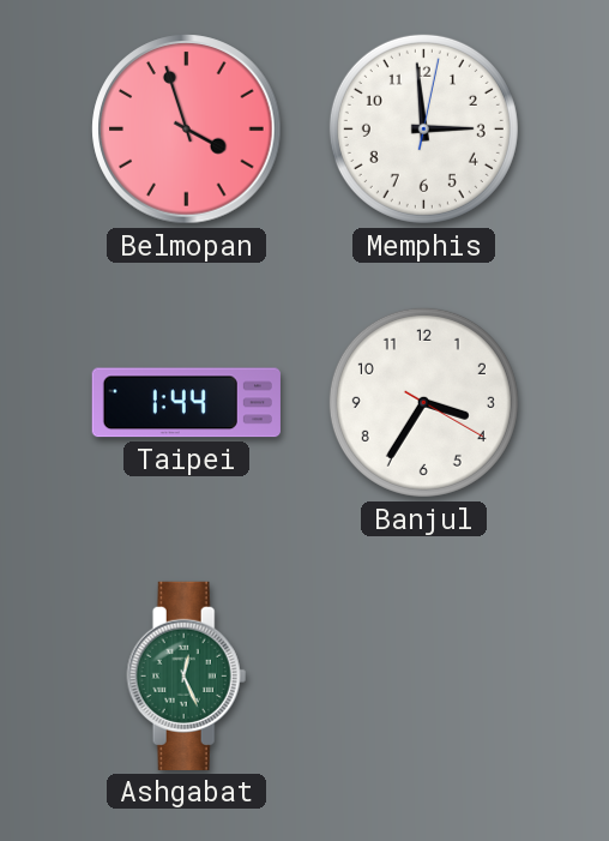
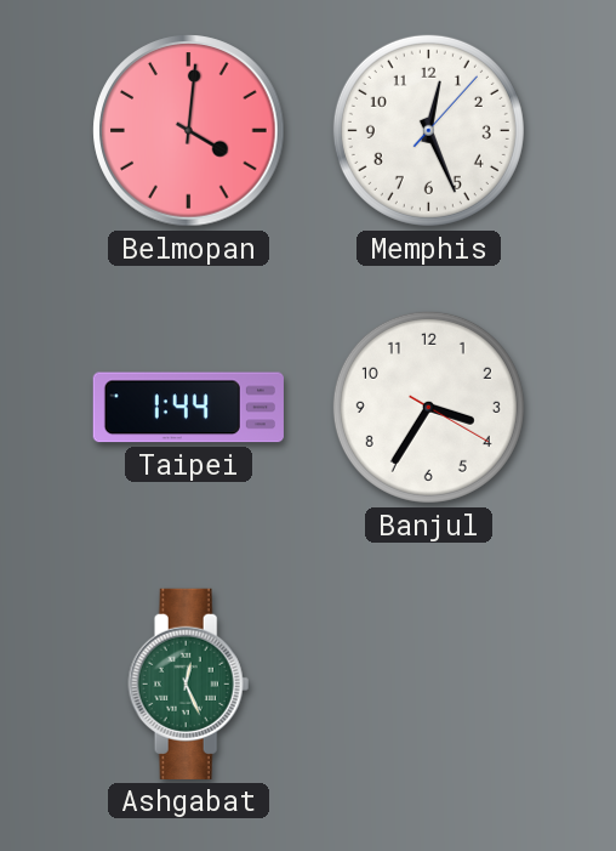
Belmopan: 3:57 -> 4:01 (189, 131)
Memphis: 2:59 -> 12:26 (428, 130)
